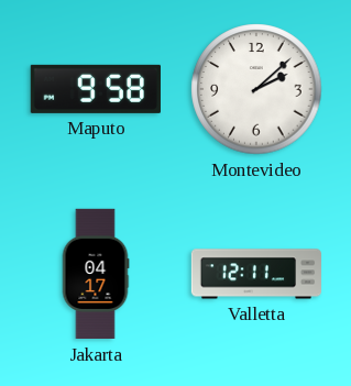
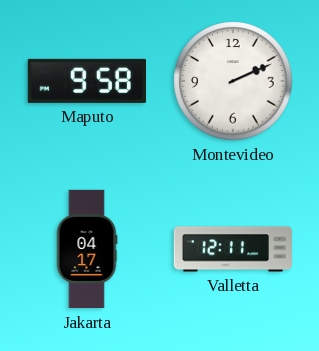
Montevideo: 2:08 -> 2:11 (233, 81)
